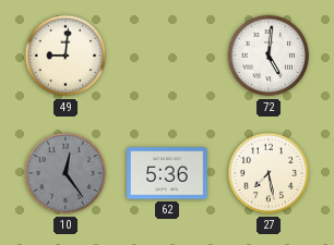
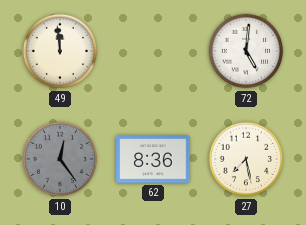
49: 9:01 -> 11:59 (60, 51)
62: 5:36 -> 8:36 (153, 159)
